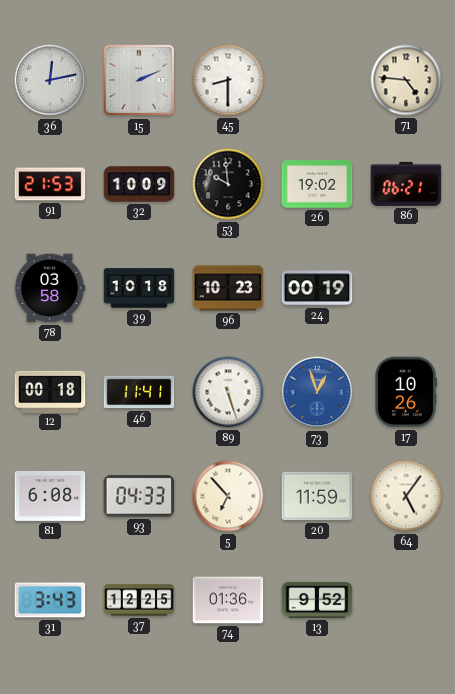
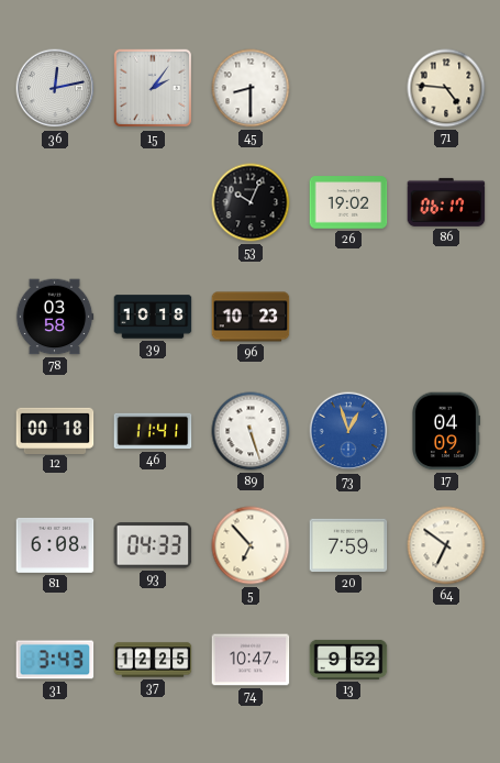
15: 2:11 -> 2:06 (153, 88)
91: 21:53 -> none (50, 184)
32: 10:09 -> none (139, 184)
53: 9:59 -> 10:04 (251, 202)
86: 06:21 -> 06:17 (446, 202)
24: 00:19 -> none (317, 288)
17: 10:26 -> 04:09 (446, 431)
20: 11:59 -> 7:59 (348, 545)
64: 5:06 -> 6:51 (446, 545)
74: 01:36 -> 10:47 (251, 660)
